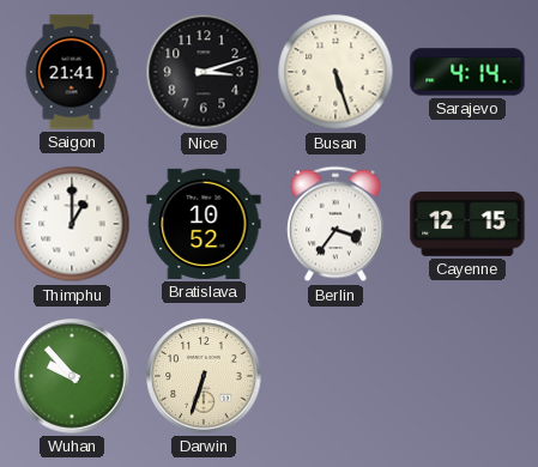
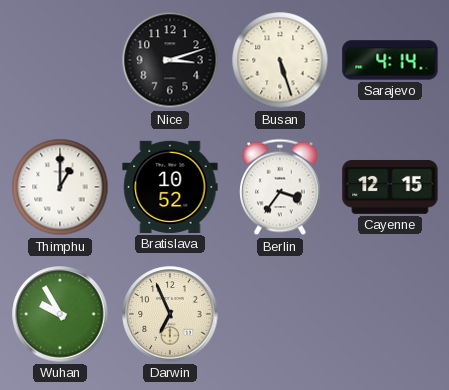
Saigon: 21:41 -> none (72, 72)
Wuhan: 9:53 -> 9:55 (60, 314)
Darwin: 6:33 -> 6:56 (170, 314)
